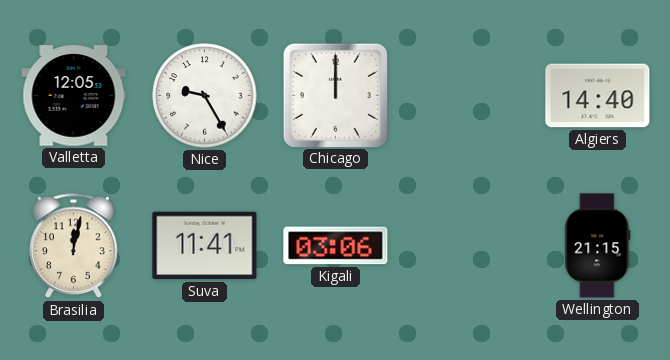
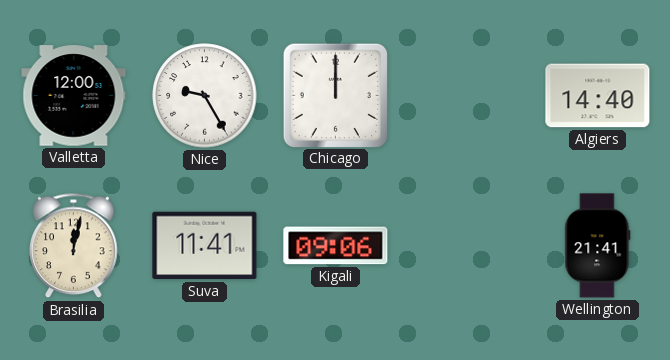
Valletta: 12:05 -> 12:00 (74, 96)
Kigali: 03:06 -> 09:06 (336, 246)
Wellington: 21:15 -> 21:41 (598, 246)
